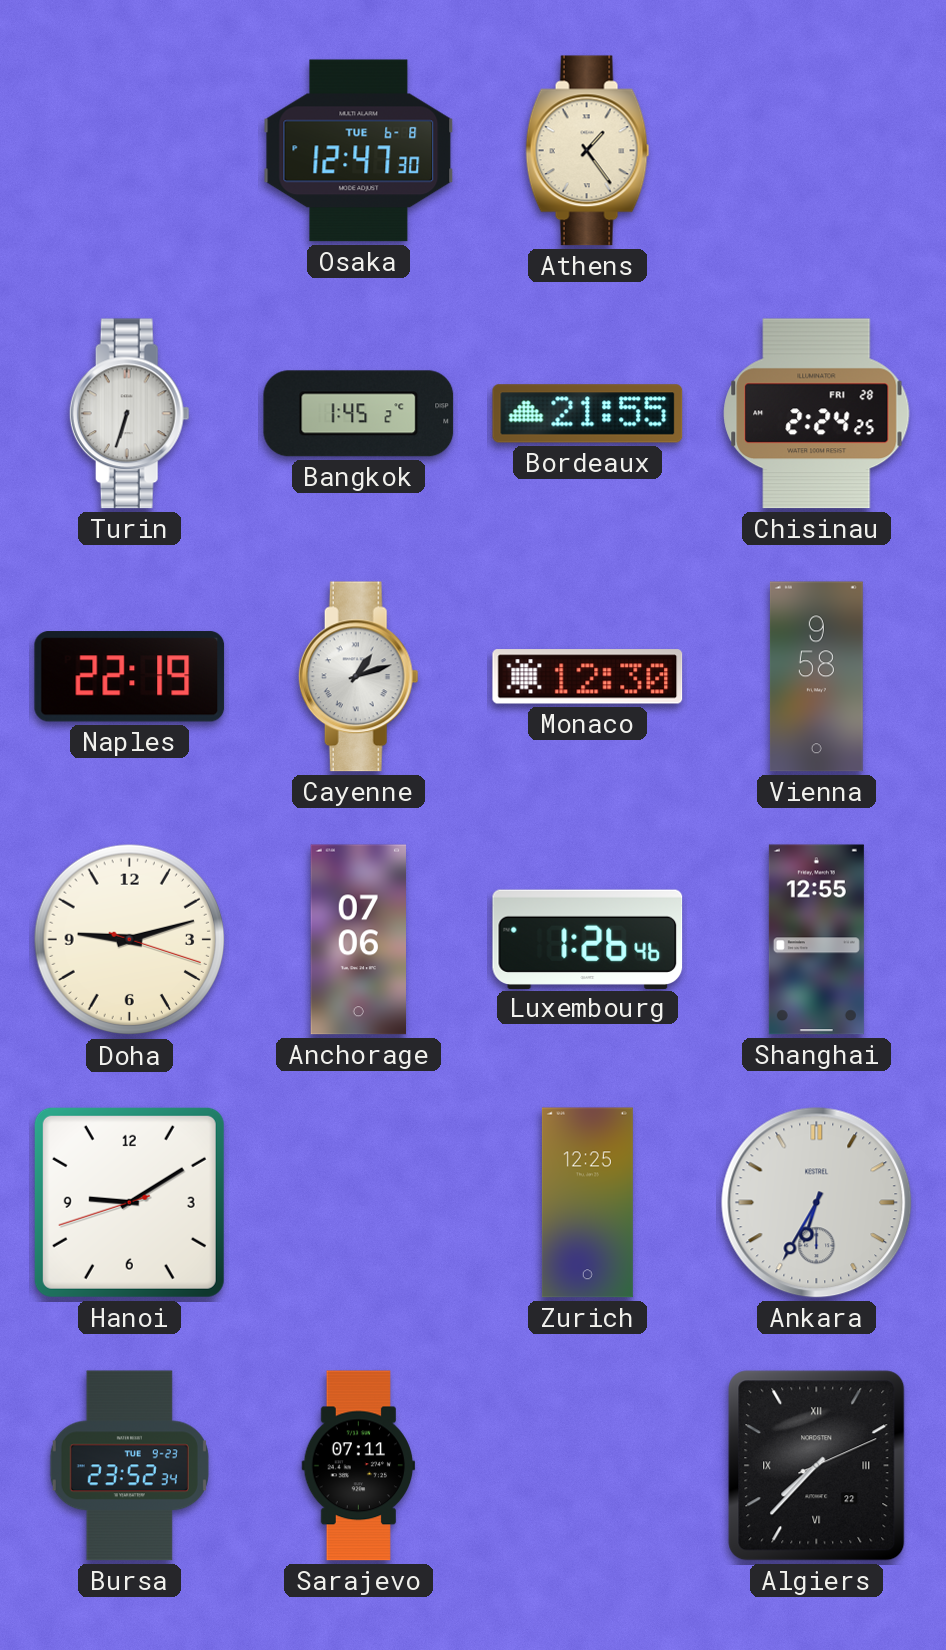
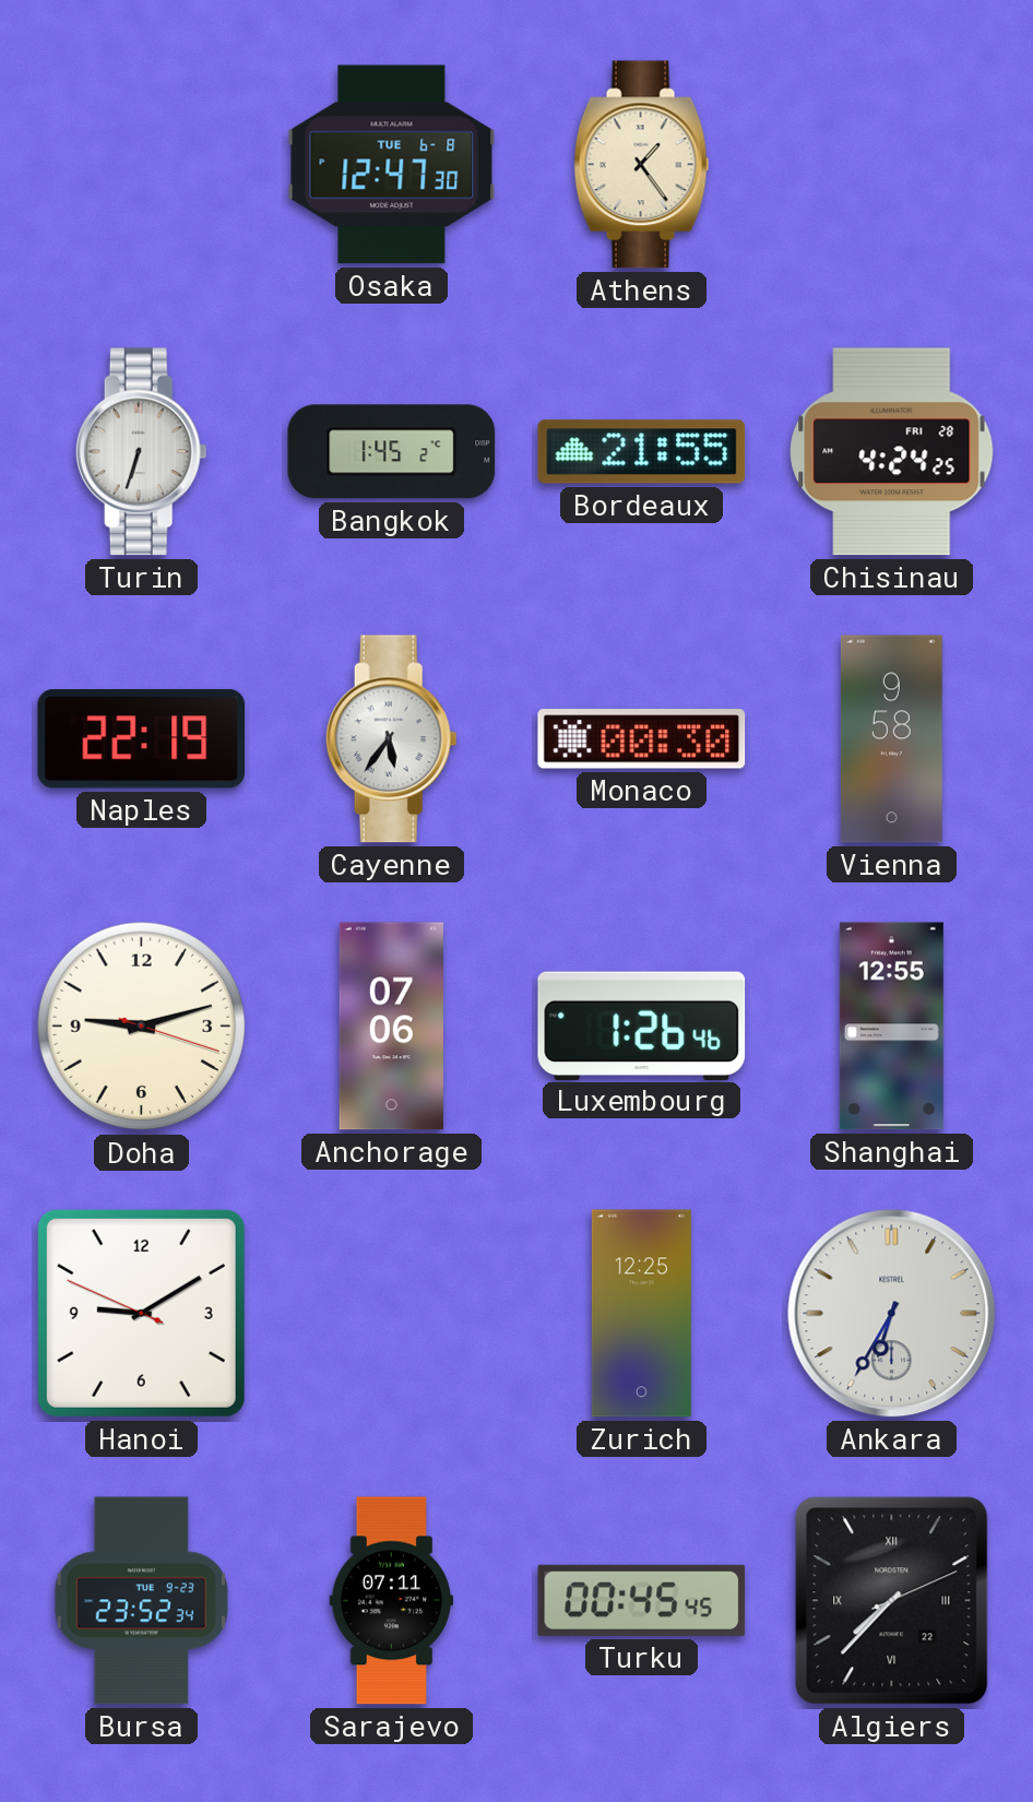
Chisinau: 2:24 -> 4:24 (892, 452)
Cayenne: 1:12 -> 5:36 (391, 739)
Monaco: 12:30 -> 00:30 (642, 739)
Hanoi: 9:09:42 -> 9:09:49 (141, 1313)
Turku: none -> 00:45 (642, 1600)
